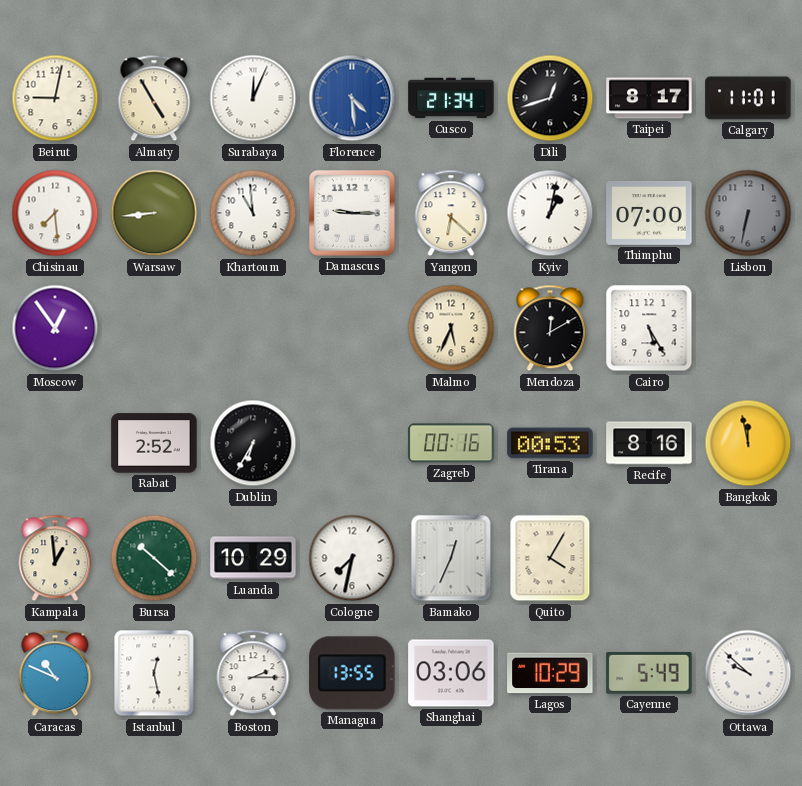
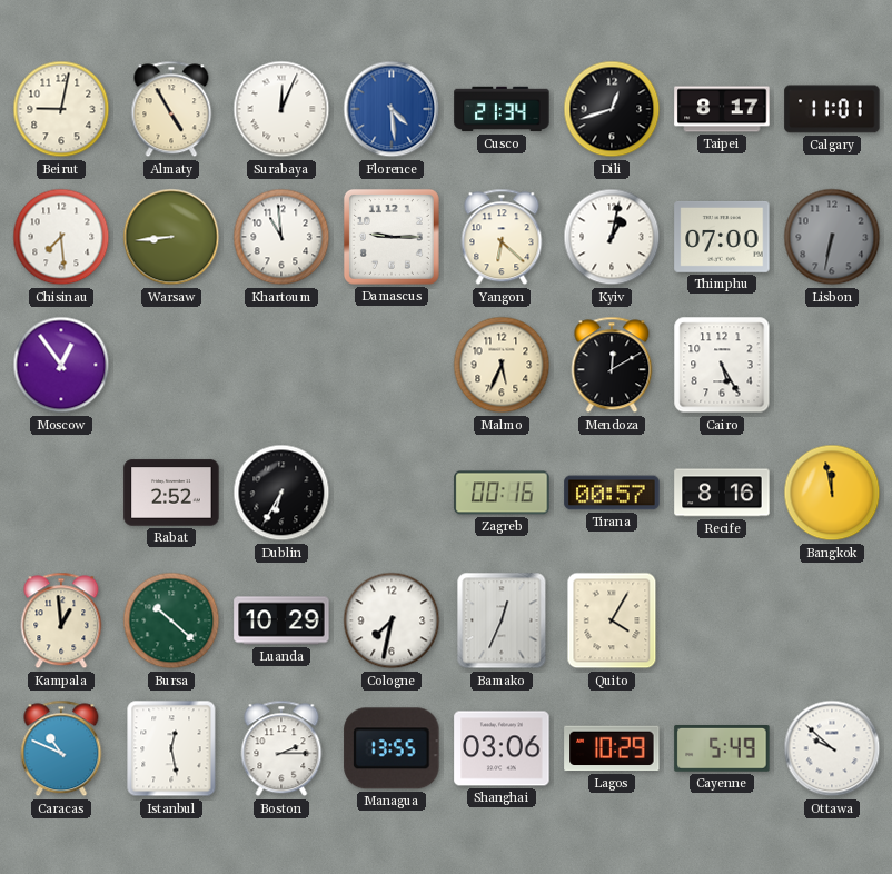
Tirana: 00:53 -> 00:57 (612, 493)
